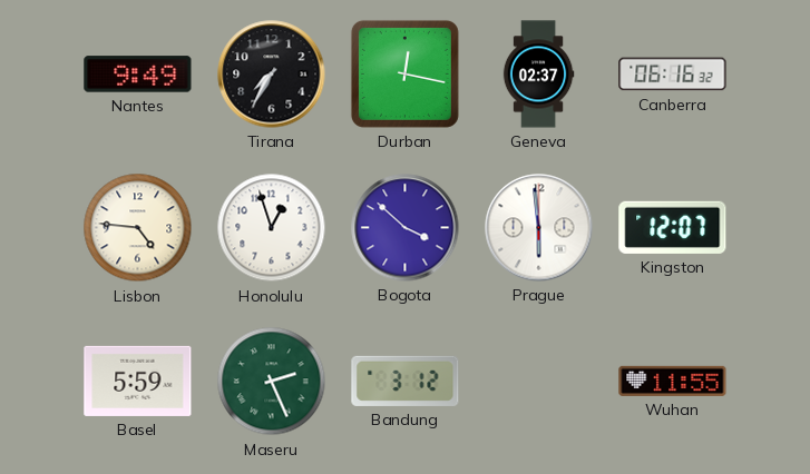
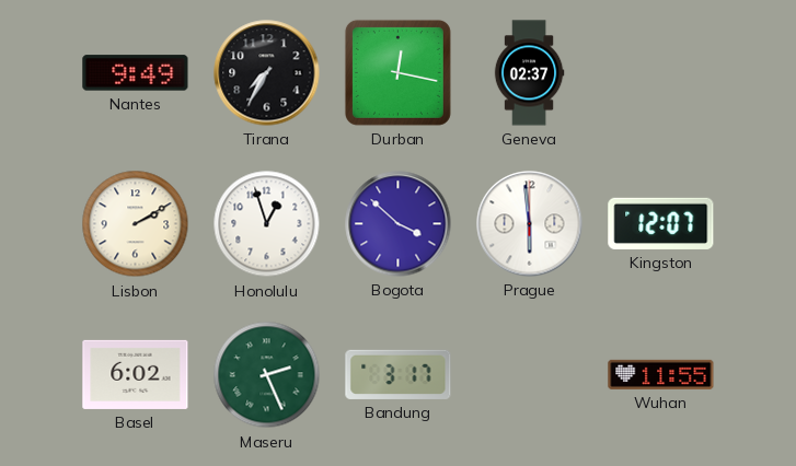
Canberra: 06:16 -> none (673, 75)
Lisbon: 4:46 -> 2:10 (136, 224)
Basel: 5:59 -> 6:02 (136, 374)
Bandung: 3:12 -> 3:17 (399, 374)
